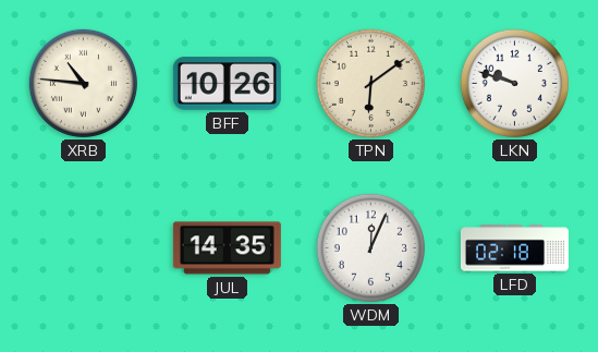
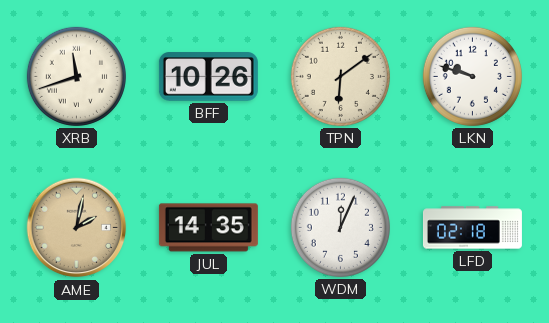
XRB: 10:46 -> 11:42 (76, 76)
AME: none -> 2:02 (77, 228)
